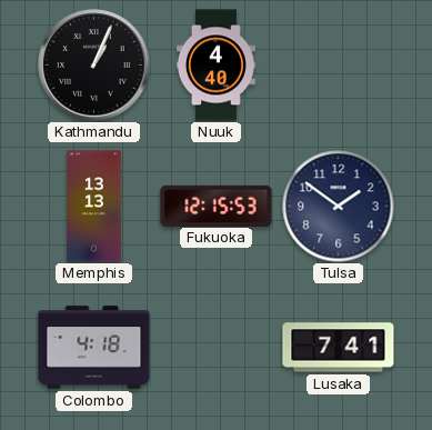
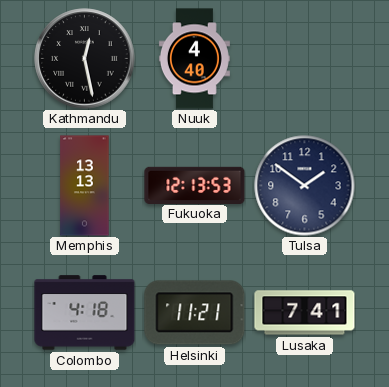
Kathmandu: 1:04 -> 12:28 (85, 59)
Fukuoka: 12:15 -> 12:13 (195, 185)
Helsinki: none -> 11:21 (195, 313)
